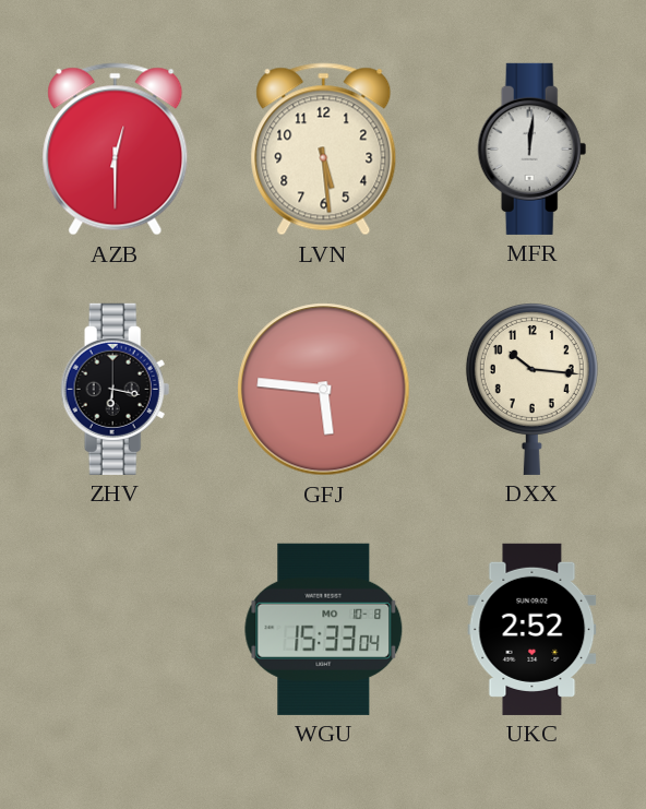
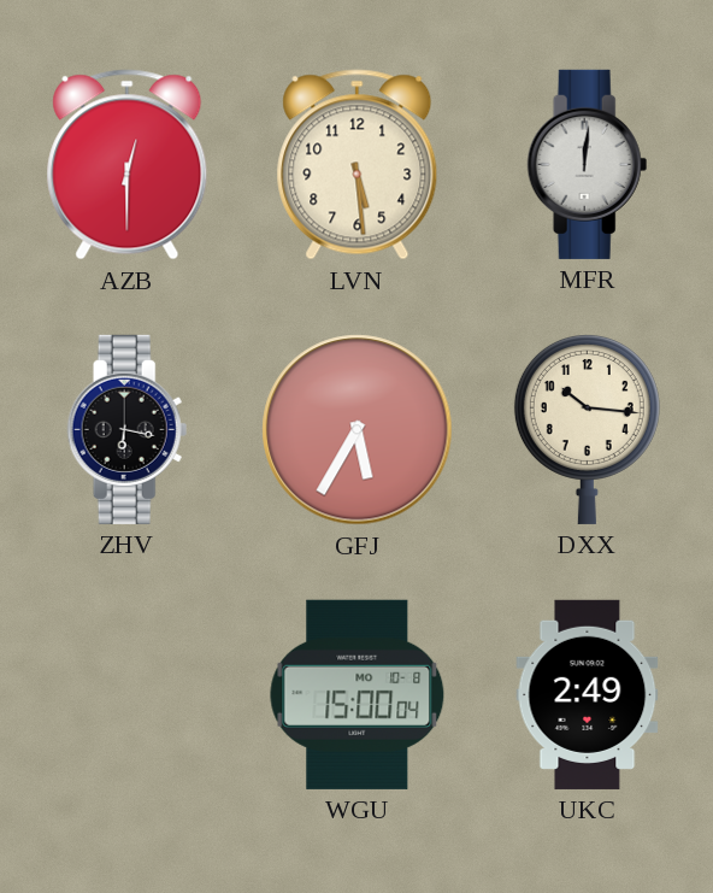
GFJ: 5:46 -> 5:35 (358, 430)
WGU: 15:33 -> 15:00 (358, 694)
UKC: 2:52 -> 2:49 (588, 694)
